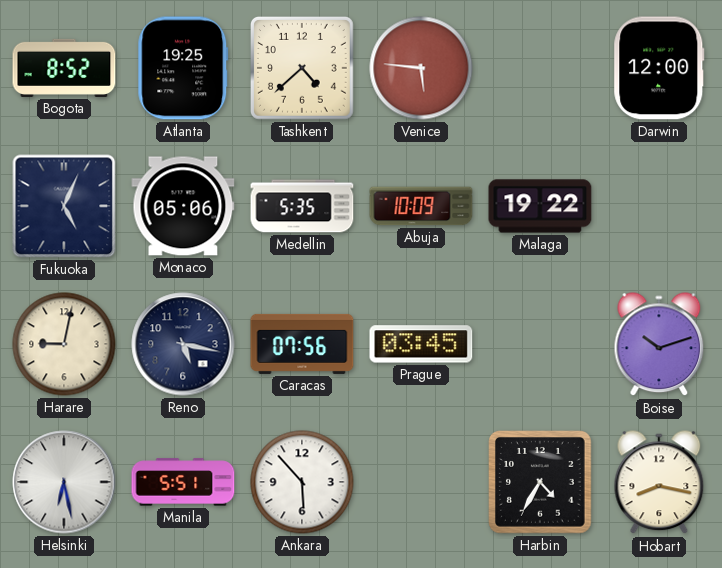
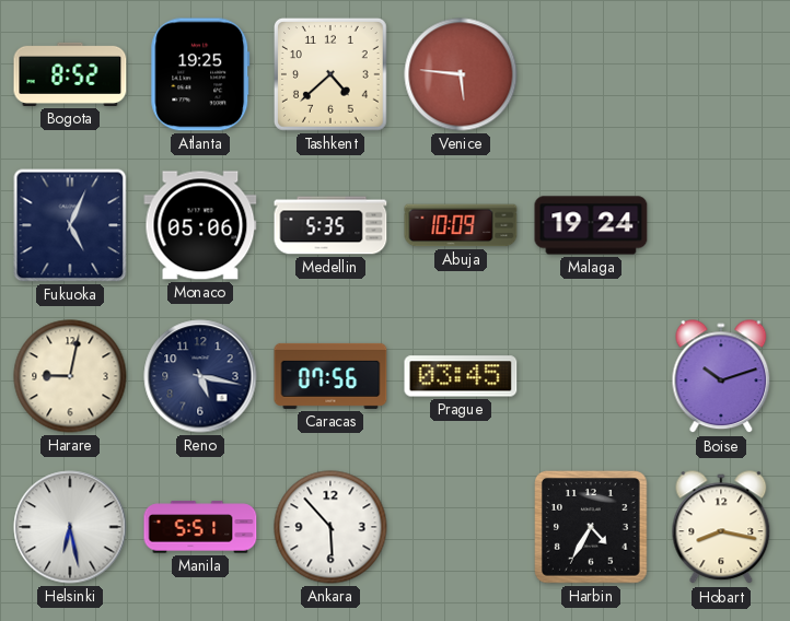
Darwin: 12:00 -> none (659, 68)
Malaga: 19:22 -> 19:24 (591, 225)
